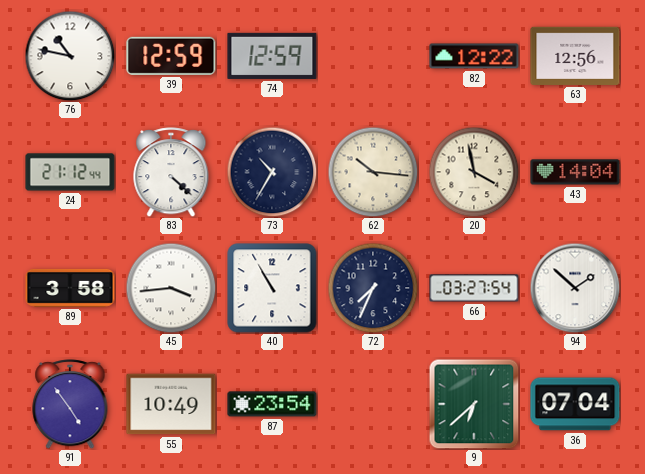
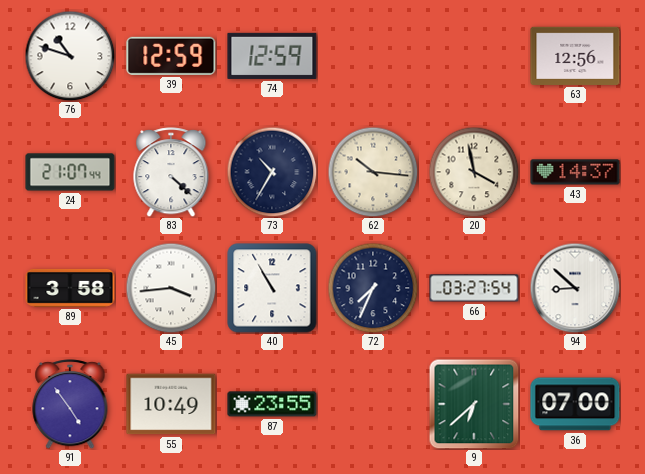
76: 10:47 -> 10:48 (70, 56)
82: 12:22 -> none (474, 56)
24: 21:12 -> 21:07 (70, 172)
43: 14:04 -> 14:37 (575, 172)
94: 1:52 -> 8:52 (575, 288)
87: 23:54 -> 23:55 (272, 404)
36: 07:04 -> 07:00 (575, 404)
